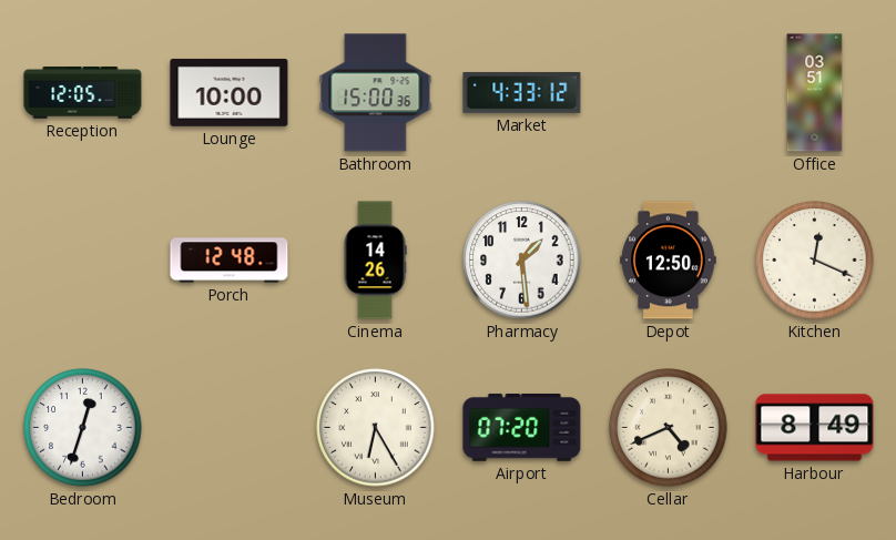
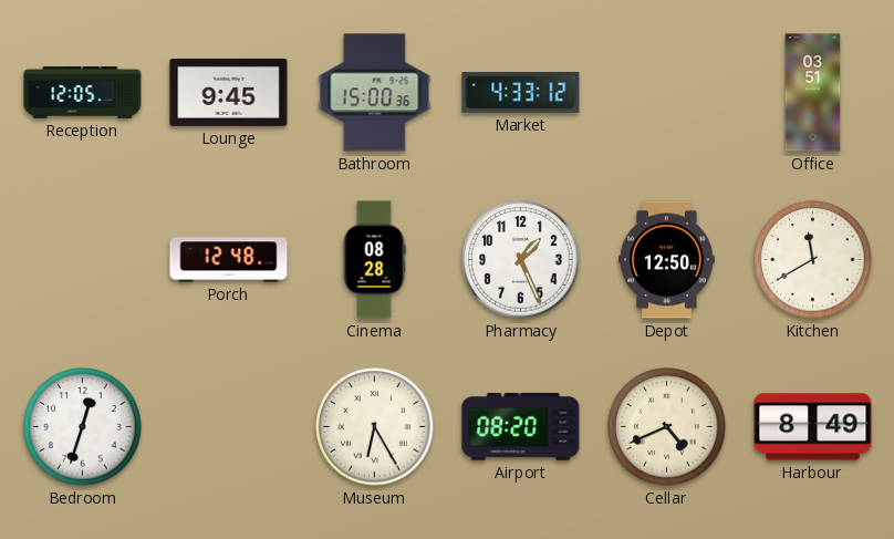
Lounge: 10:00 -> 9:45 (229, 92)
Cinema: 14:26 -> 08:28 (374, 260)
Pharmacy: 1:29 -> 1:26 (521, 260)
Kitchen: 12:19 -> 11:40 (813, 260)
Airport: 07:20 -> 08:20 (521, 426)
